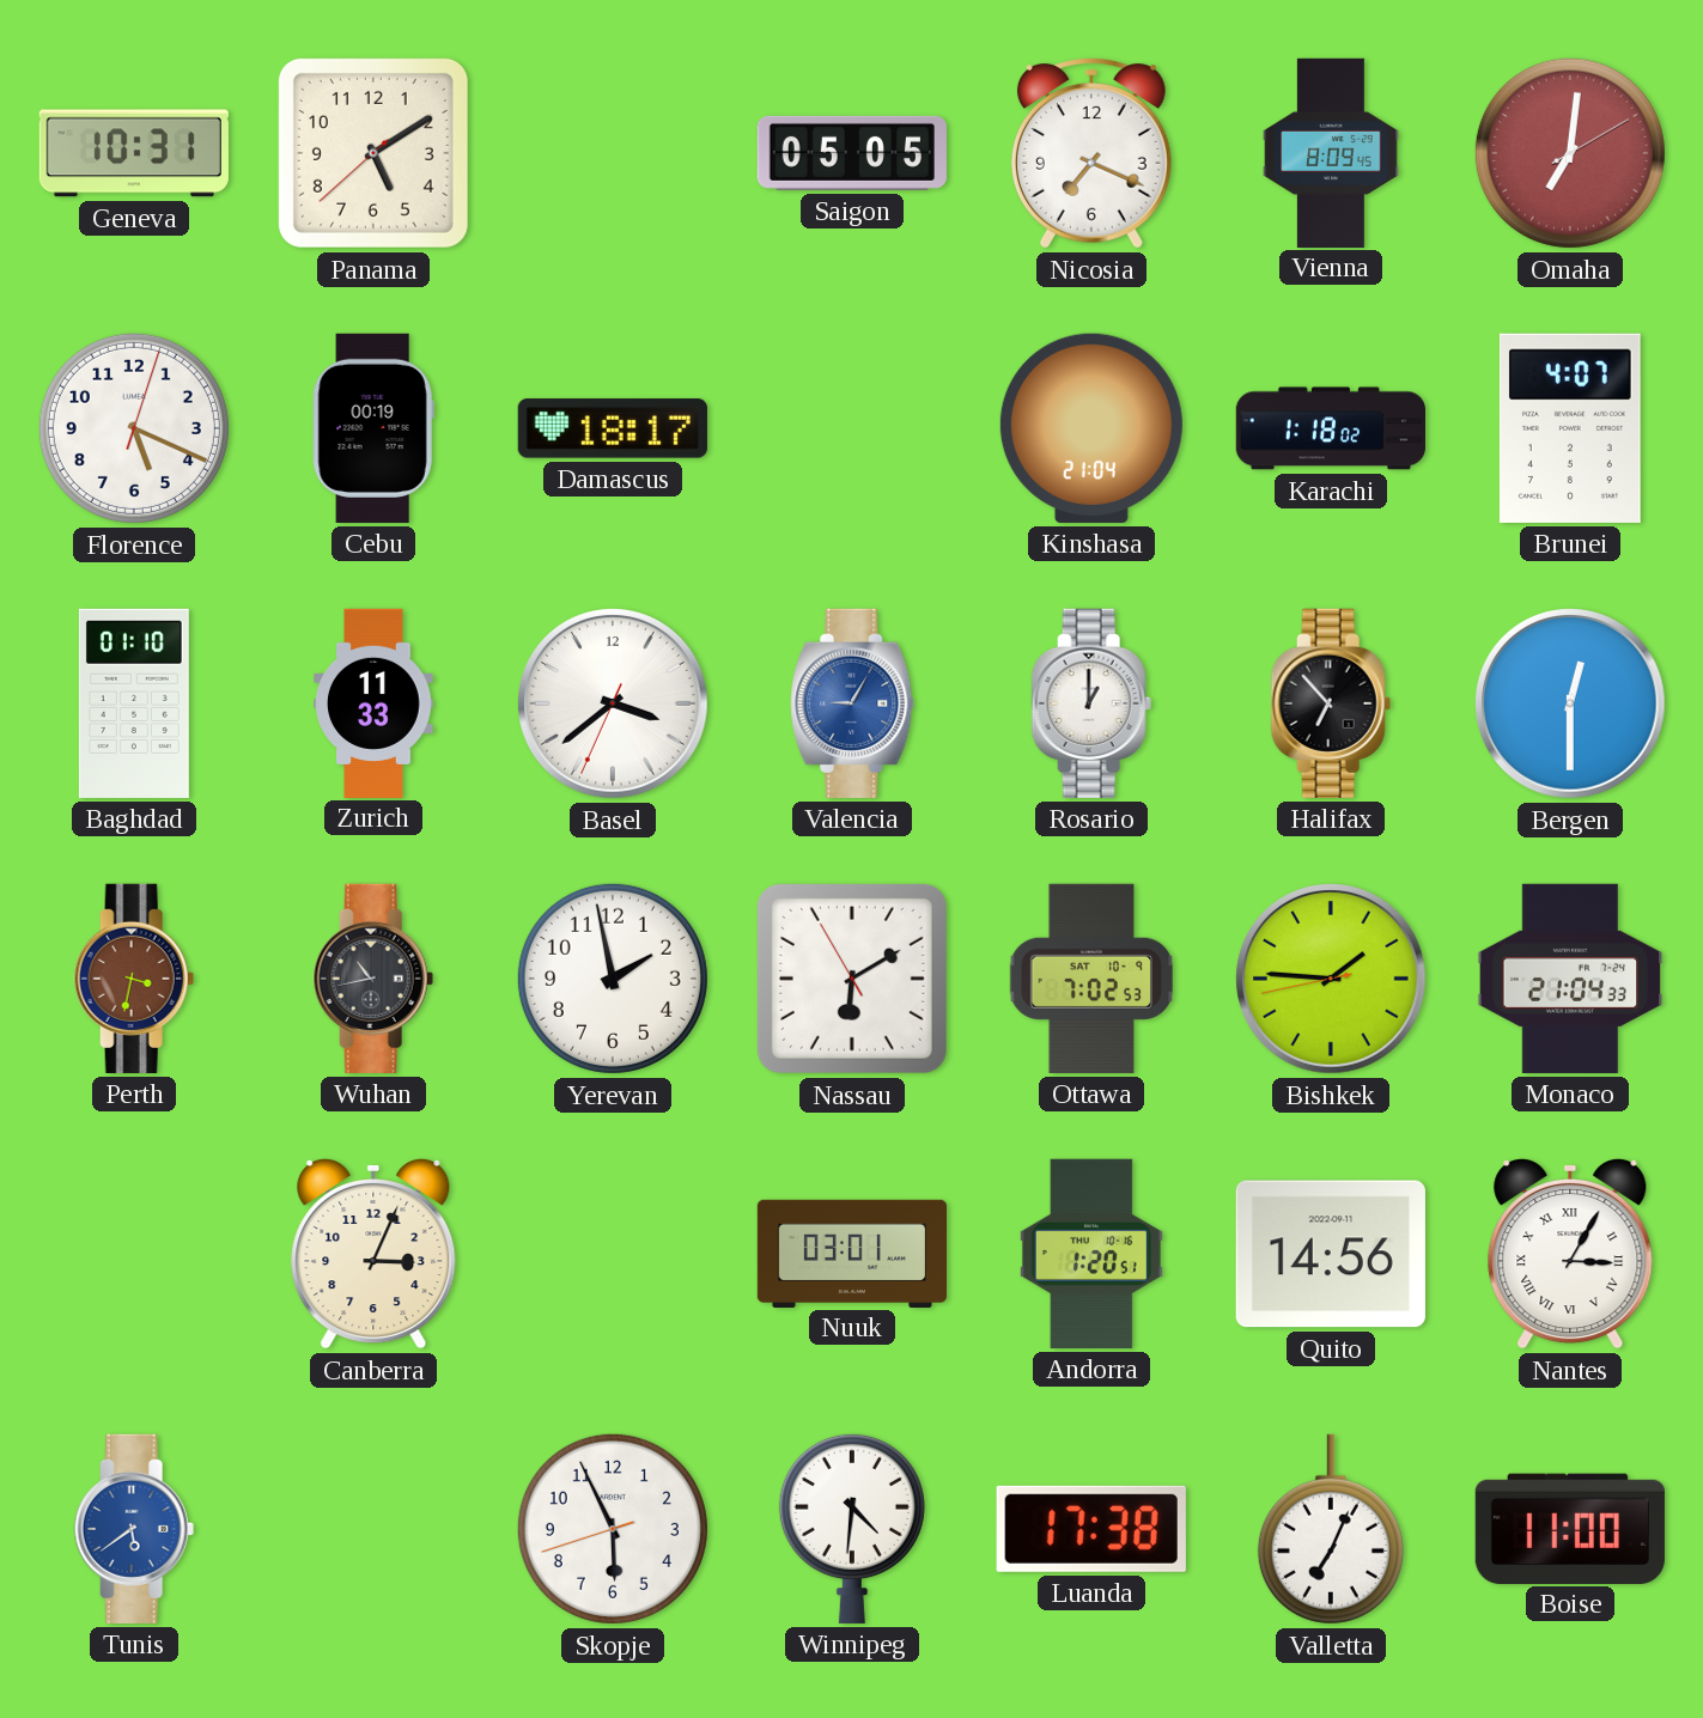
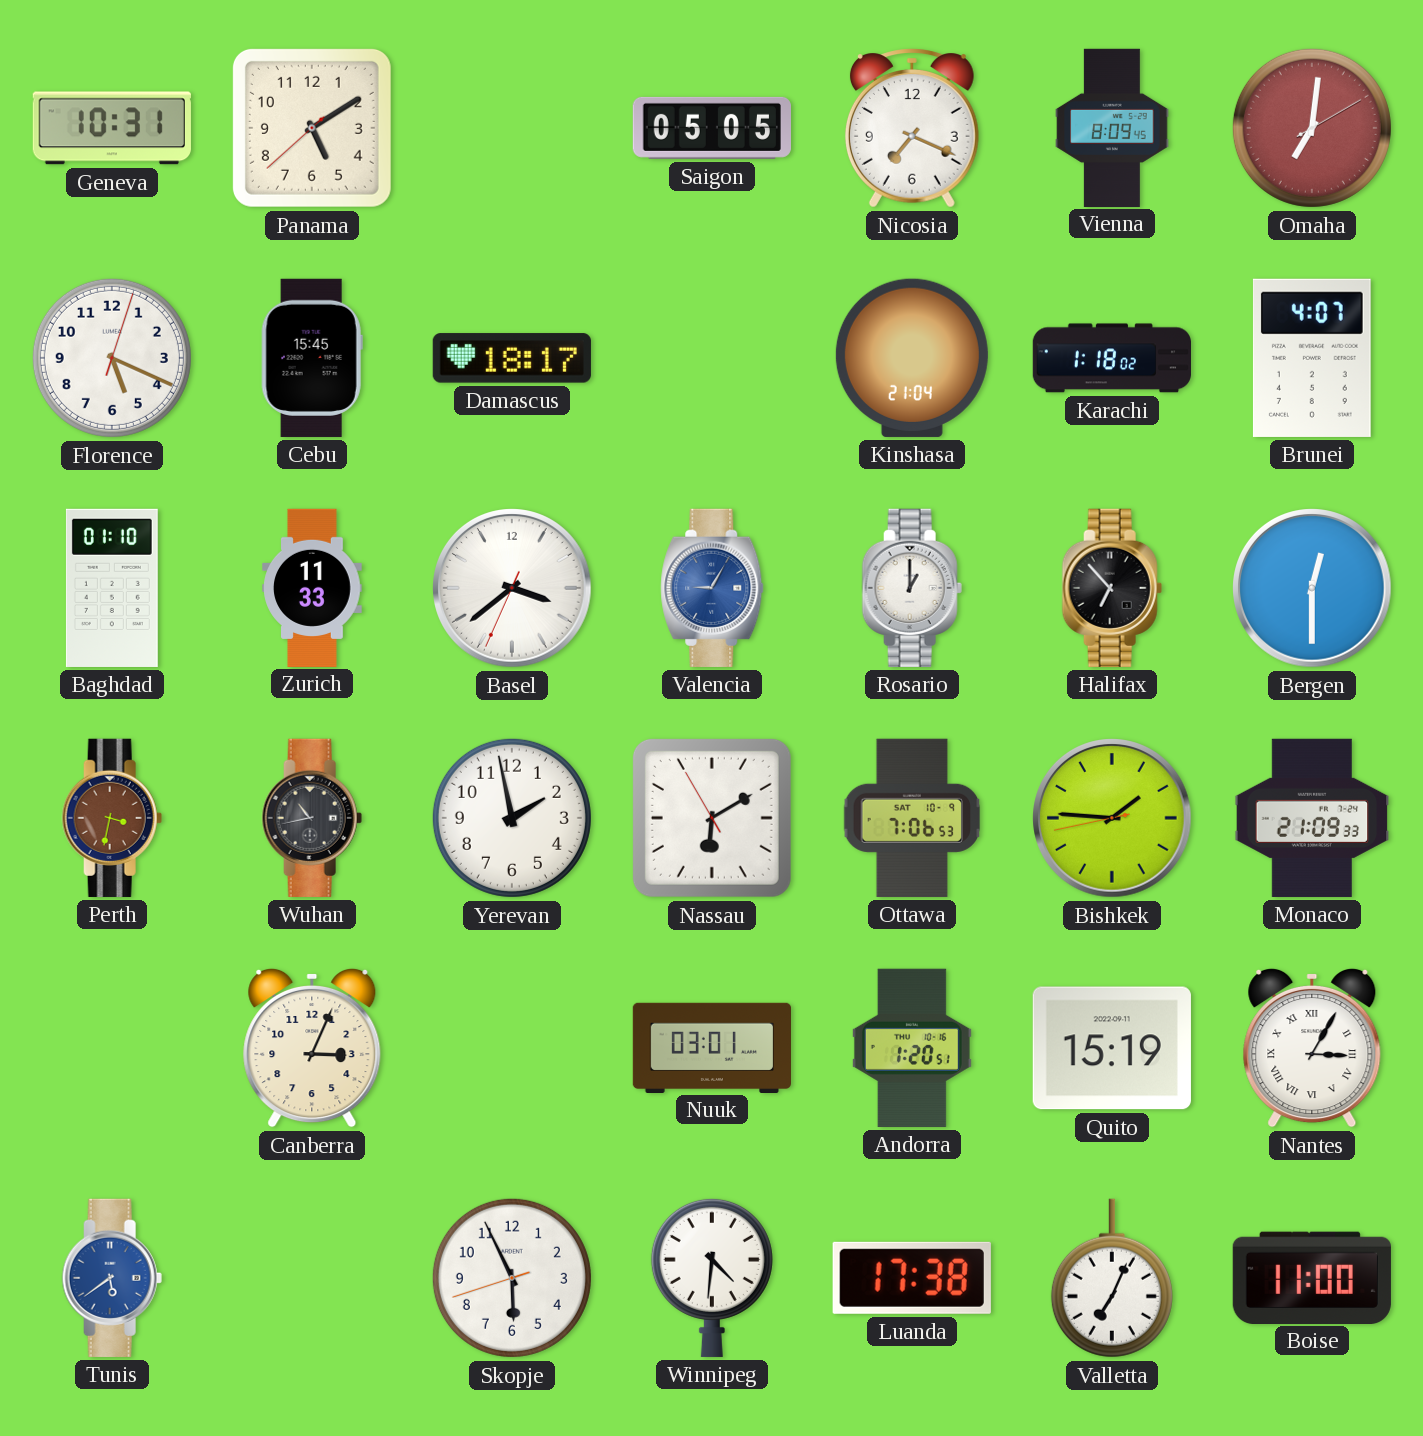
Cebu: 00:19 -> 15:45 (312, 358)
Ottawa: 7:02 -> 7:06 (912, 818)
Monaco: 21:04 -> 21:09 (1312, 818)
Quito: 14:56 -> 15:19 (1112, 1048)
